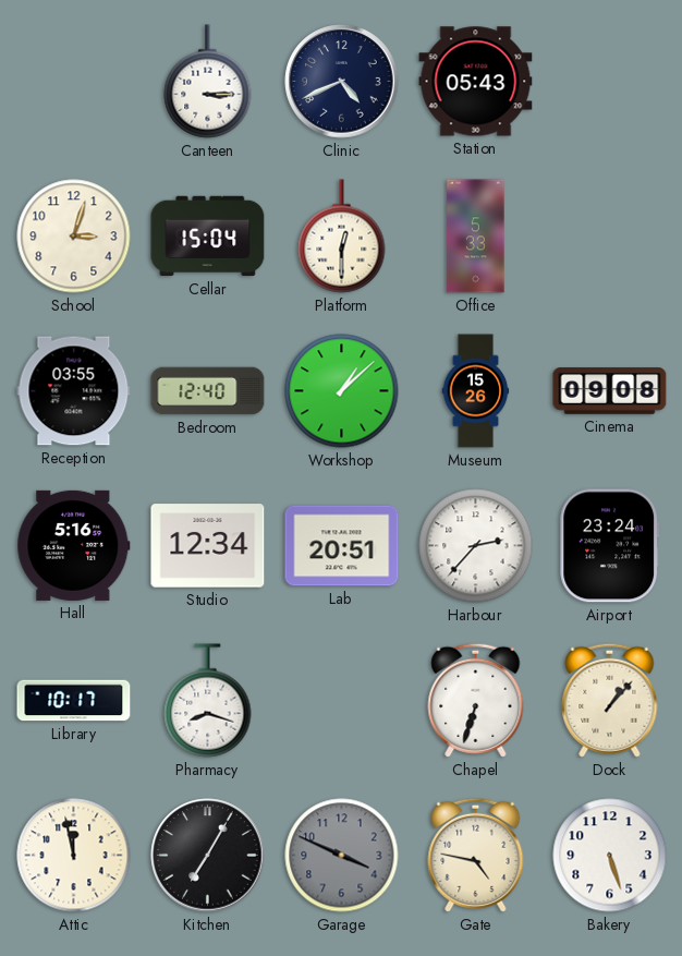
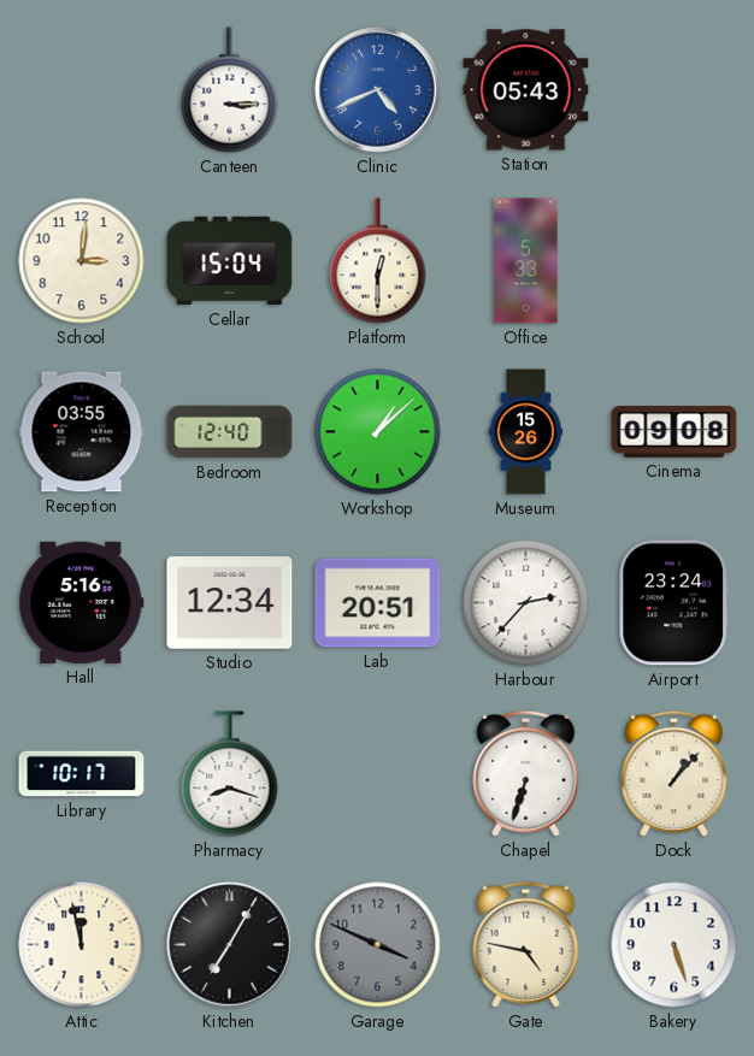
Clinic dial: navy -> blue (378, 90)
School: 3:03 -> 3:01 (82, 261)
